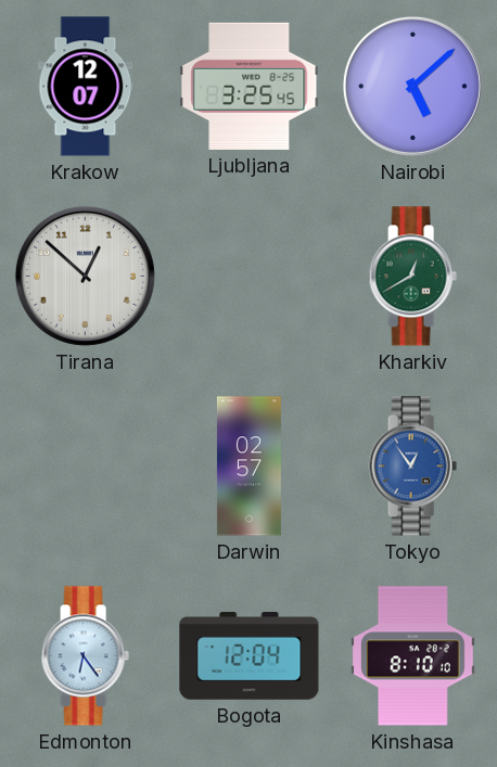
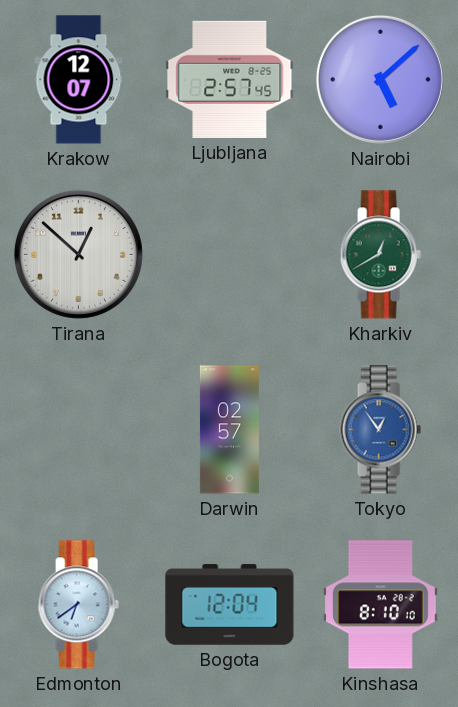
Ljubljana: 3:25 -> 2:57 (230, 79)
Edmonton: 6:24 -> 6:39 (78, 605)
